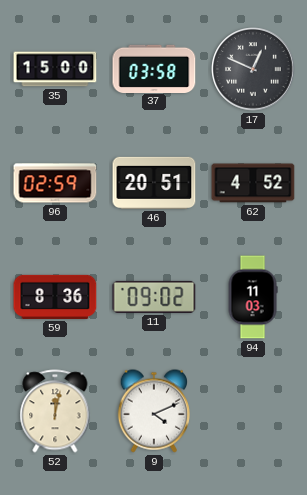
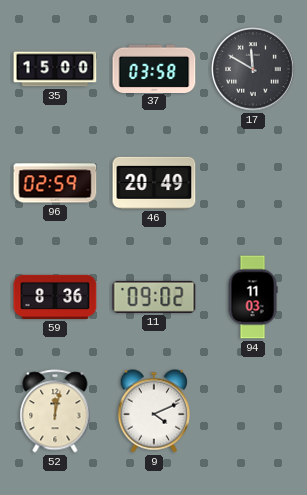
17: 12:49 -> 11:50 (253, 69)
46: 20:51 -> 20:49 (154, 183)
62: 4:52 -> none (253, 183)
